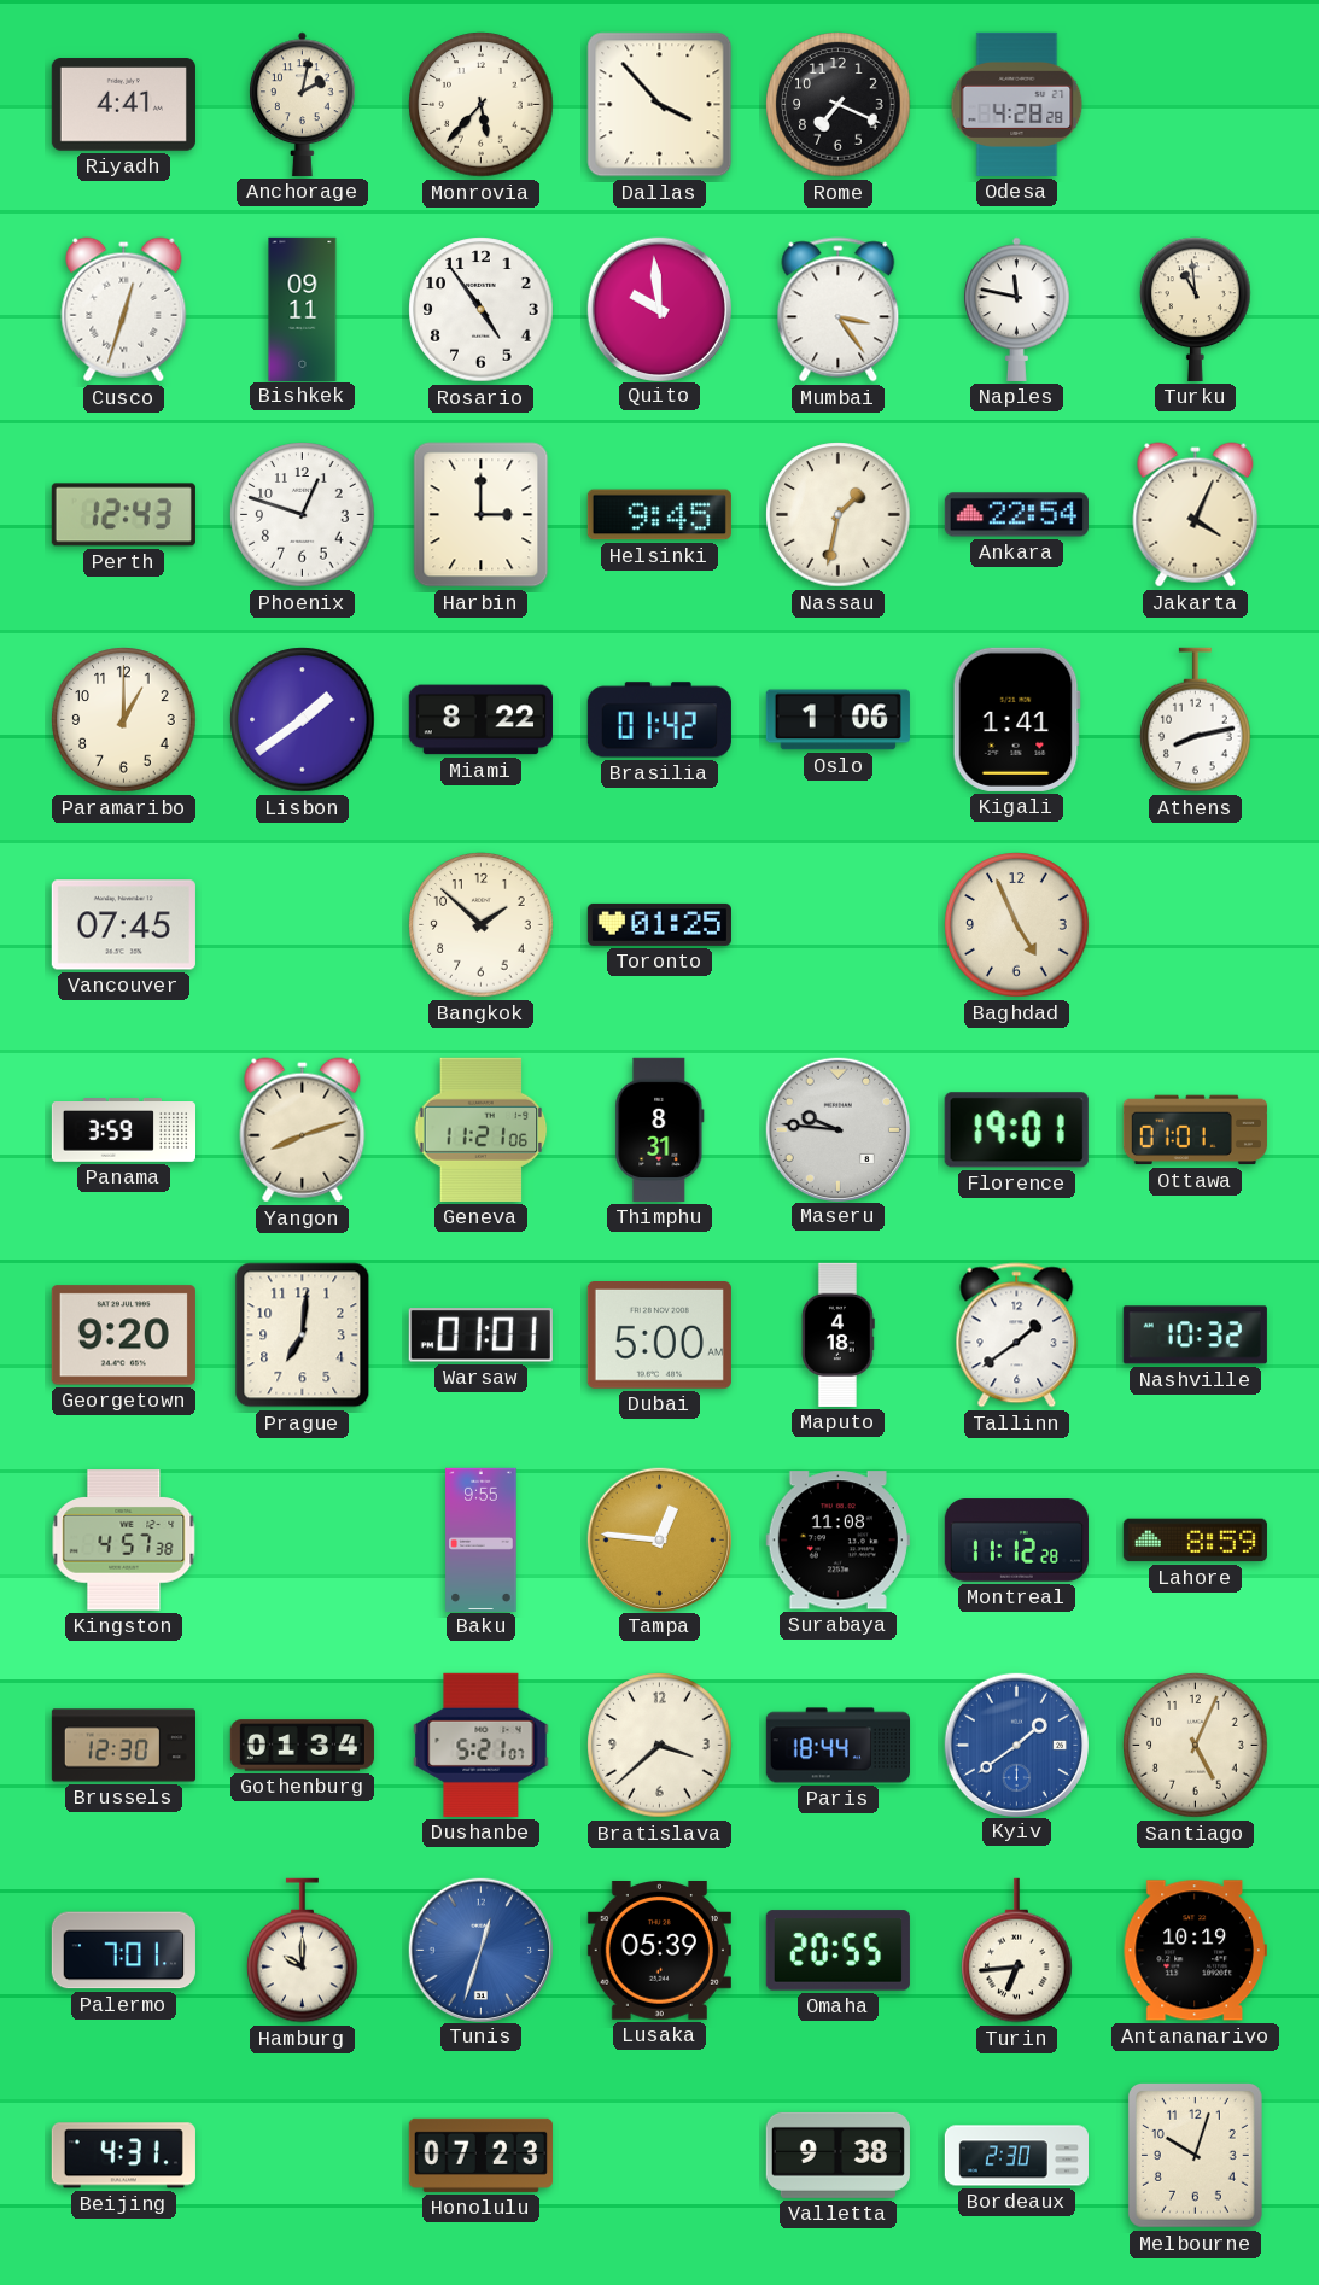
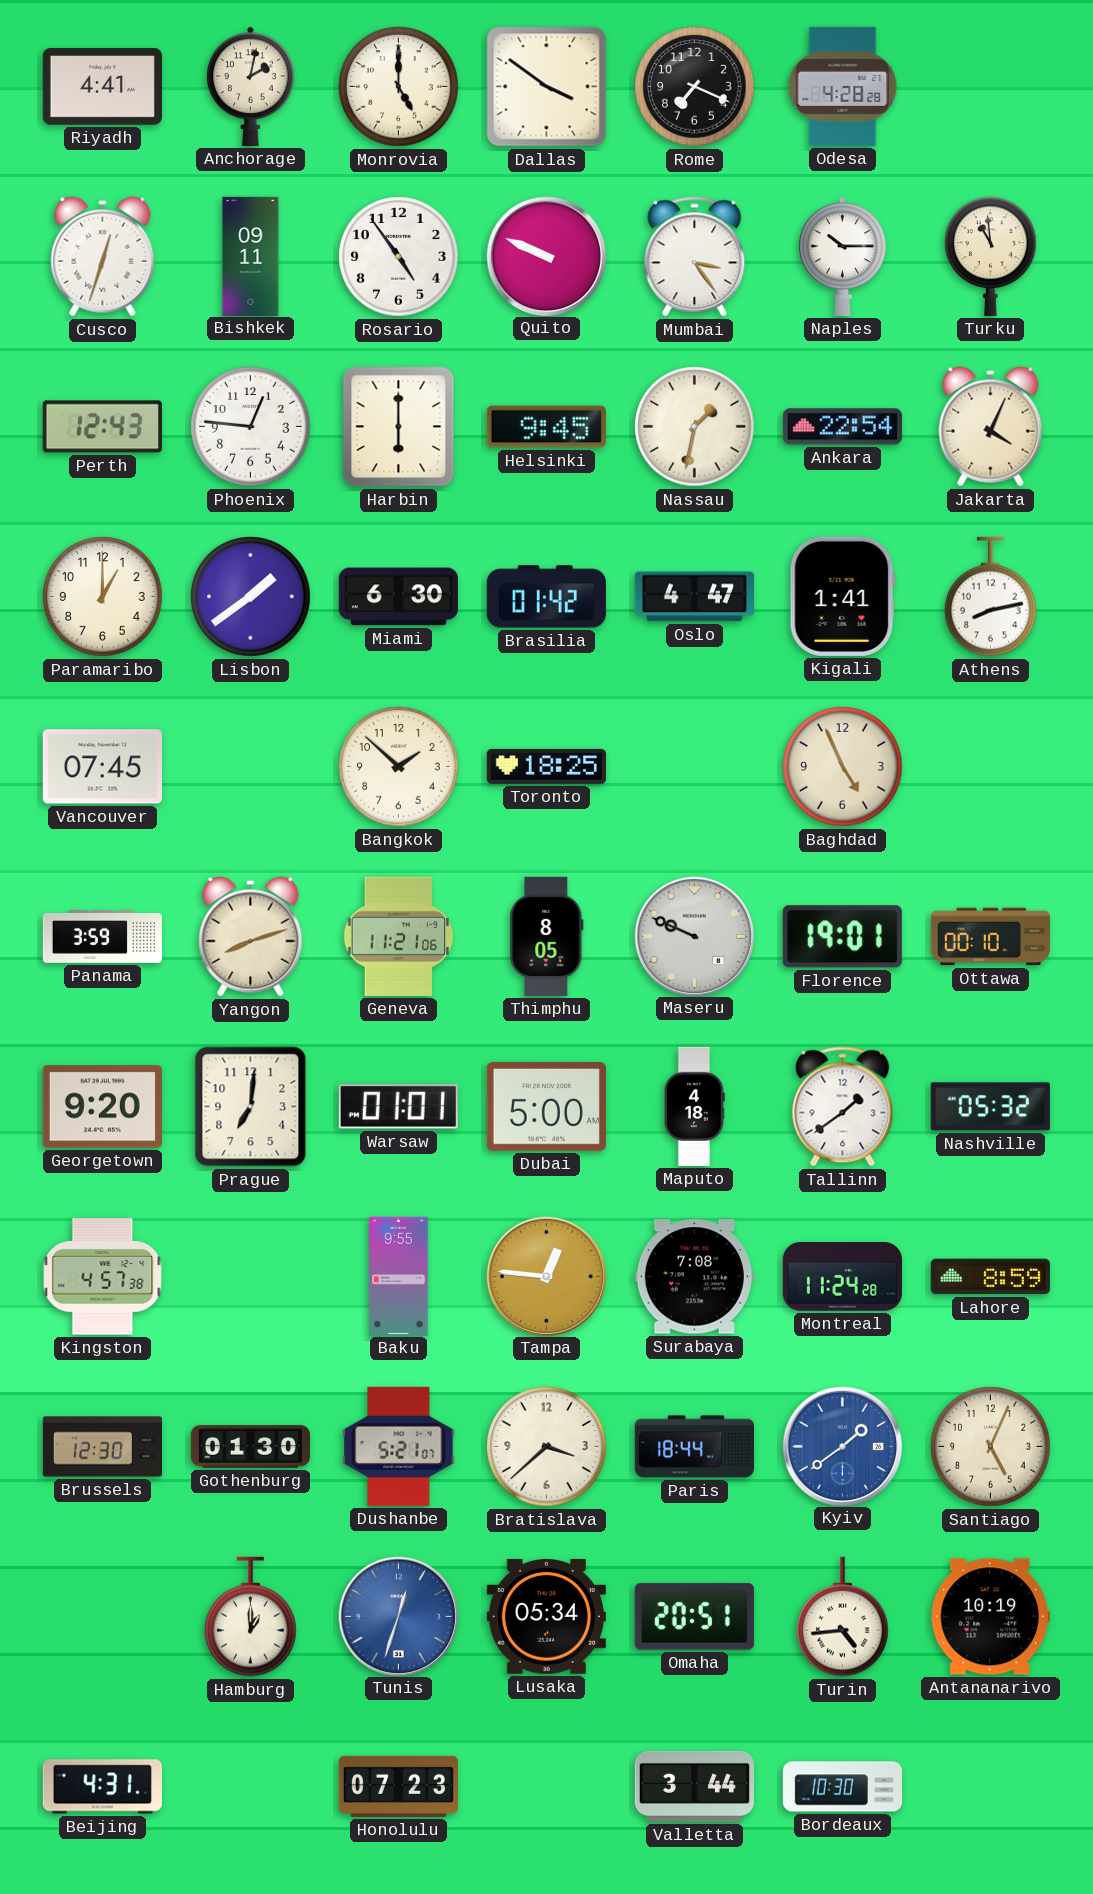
Monrovia: 5:37 -> 5:00 (399, 87)
Dallas: 3:53 -> 3:51 (547, 87)
Quito: 9:59 -> 9:49 (546, 256)
Naples: 11:47 -> 10:15 (843, 256)
Phoenix: 12:48 -> 12:46 (251, 427)
Harbin: 3:00 -> 6:00 (399, 427)
Miami: 8:22 -> 6:30 (398, 597)
Oslo: 1:06 -> 4:47 (694, 597)
Toronto: 01:25 -> 18:25 (546, 766)
Thimphu: 8:31 -> 8:05 (547, 936)
Maseru: 9:46 -> 9:49 (694, 936)
Ottawa: 01:01 -> 00:10 (990, 937)
Nashville: 10:32 -> 05:32 (990, 1107)
Surabaya: 11:08 -> 7:08 (694, 1277)
Montreal: 11:12 -> 11:24 (842, 1277)
Gothenburg: 01:34 -> 01:30 (250, 1447)
Palermo: 7:01 -> none (123, 1951)
Hamburg: 10:00 -> 1:00 (251, 1617)
Lusaka: 05:39 -> 05:34 (546, 1617)
Omaha: 20:55 -> 20:51 (694, 1617)
Turin: 6:44 -> 4:44 (843, 1617)
Valletta: 9:38 -> 3:44 (694, 1786)
Bordeaux: 2:30 -> 10:30 (842, 1787)
Melbourne: 10:03 -> none (1195, 2156)
